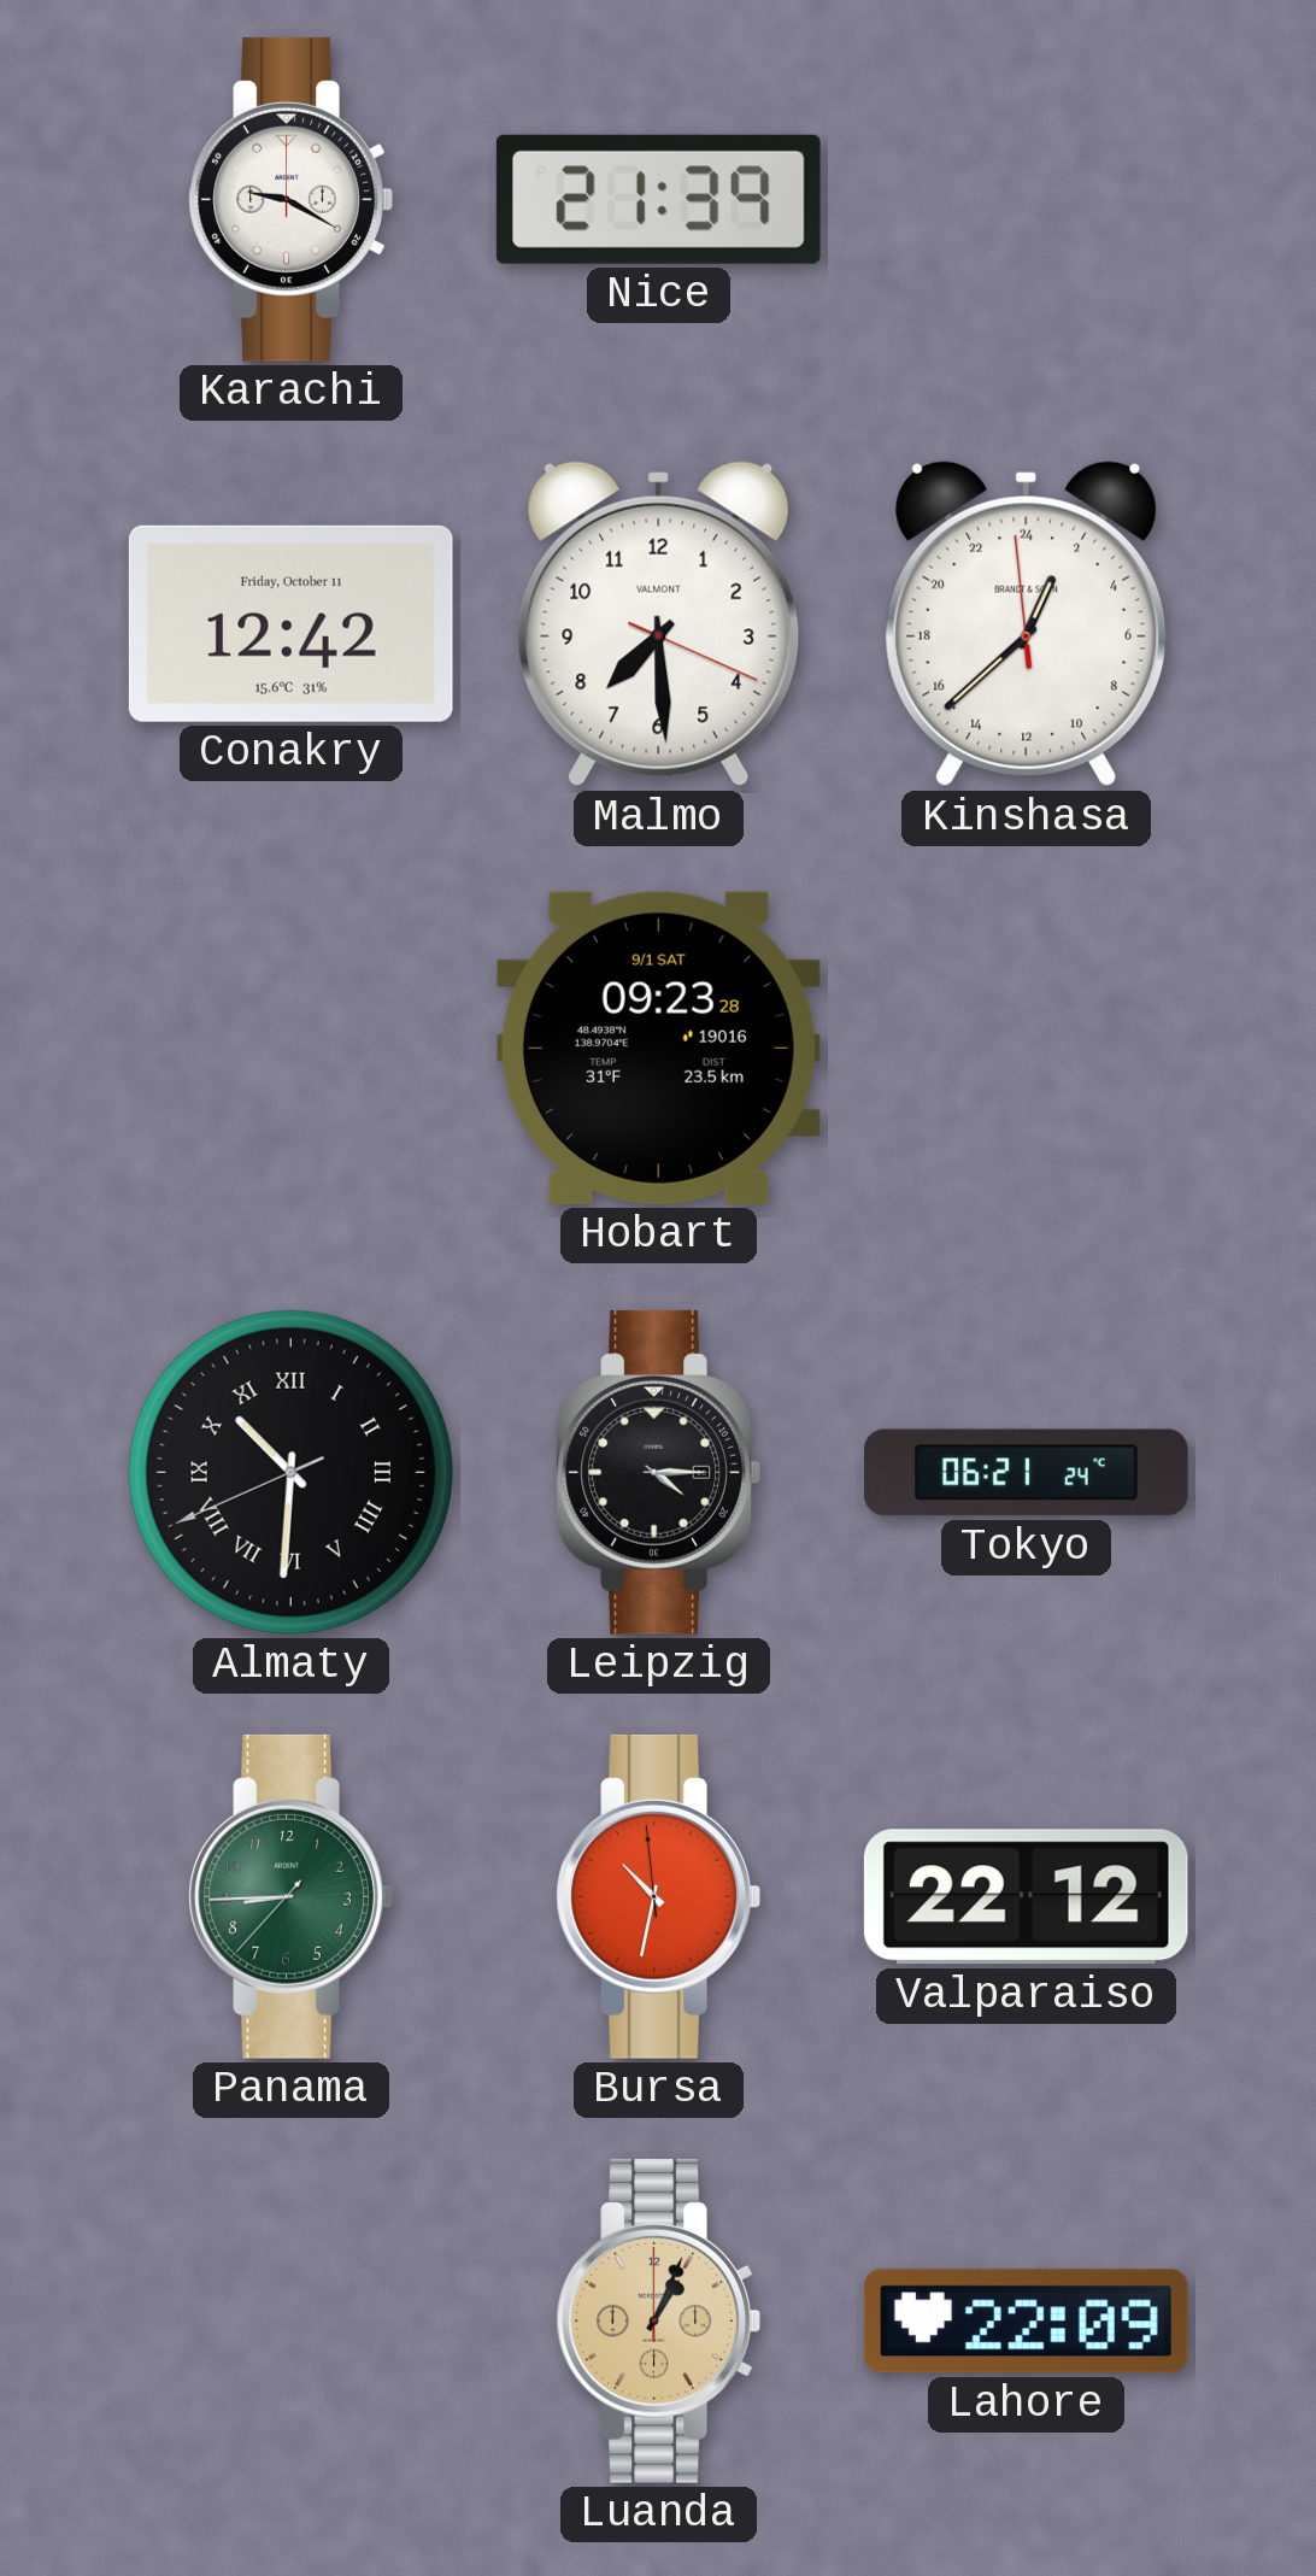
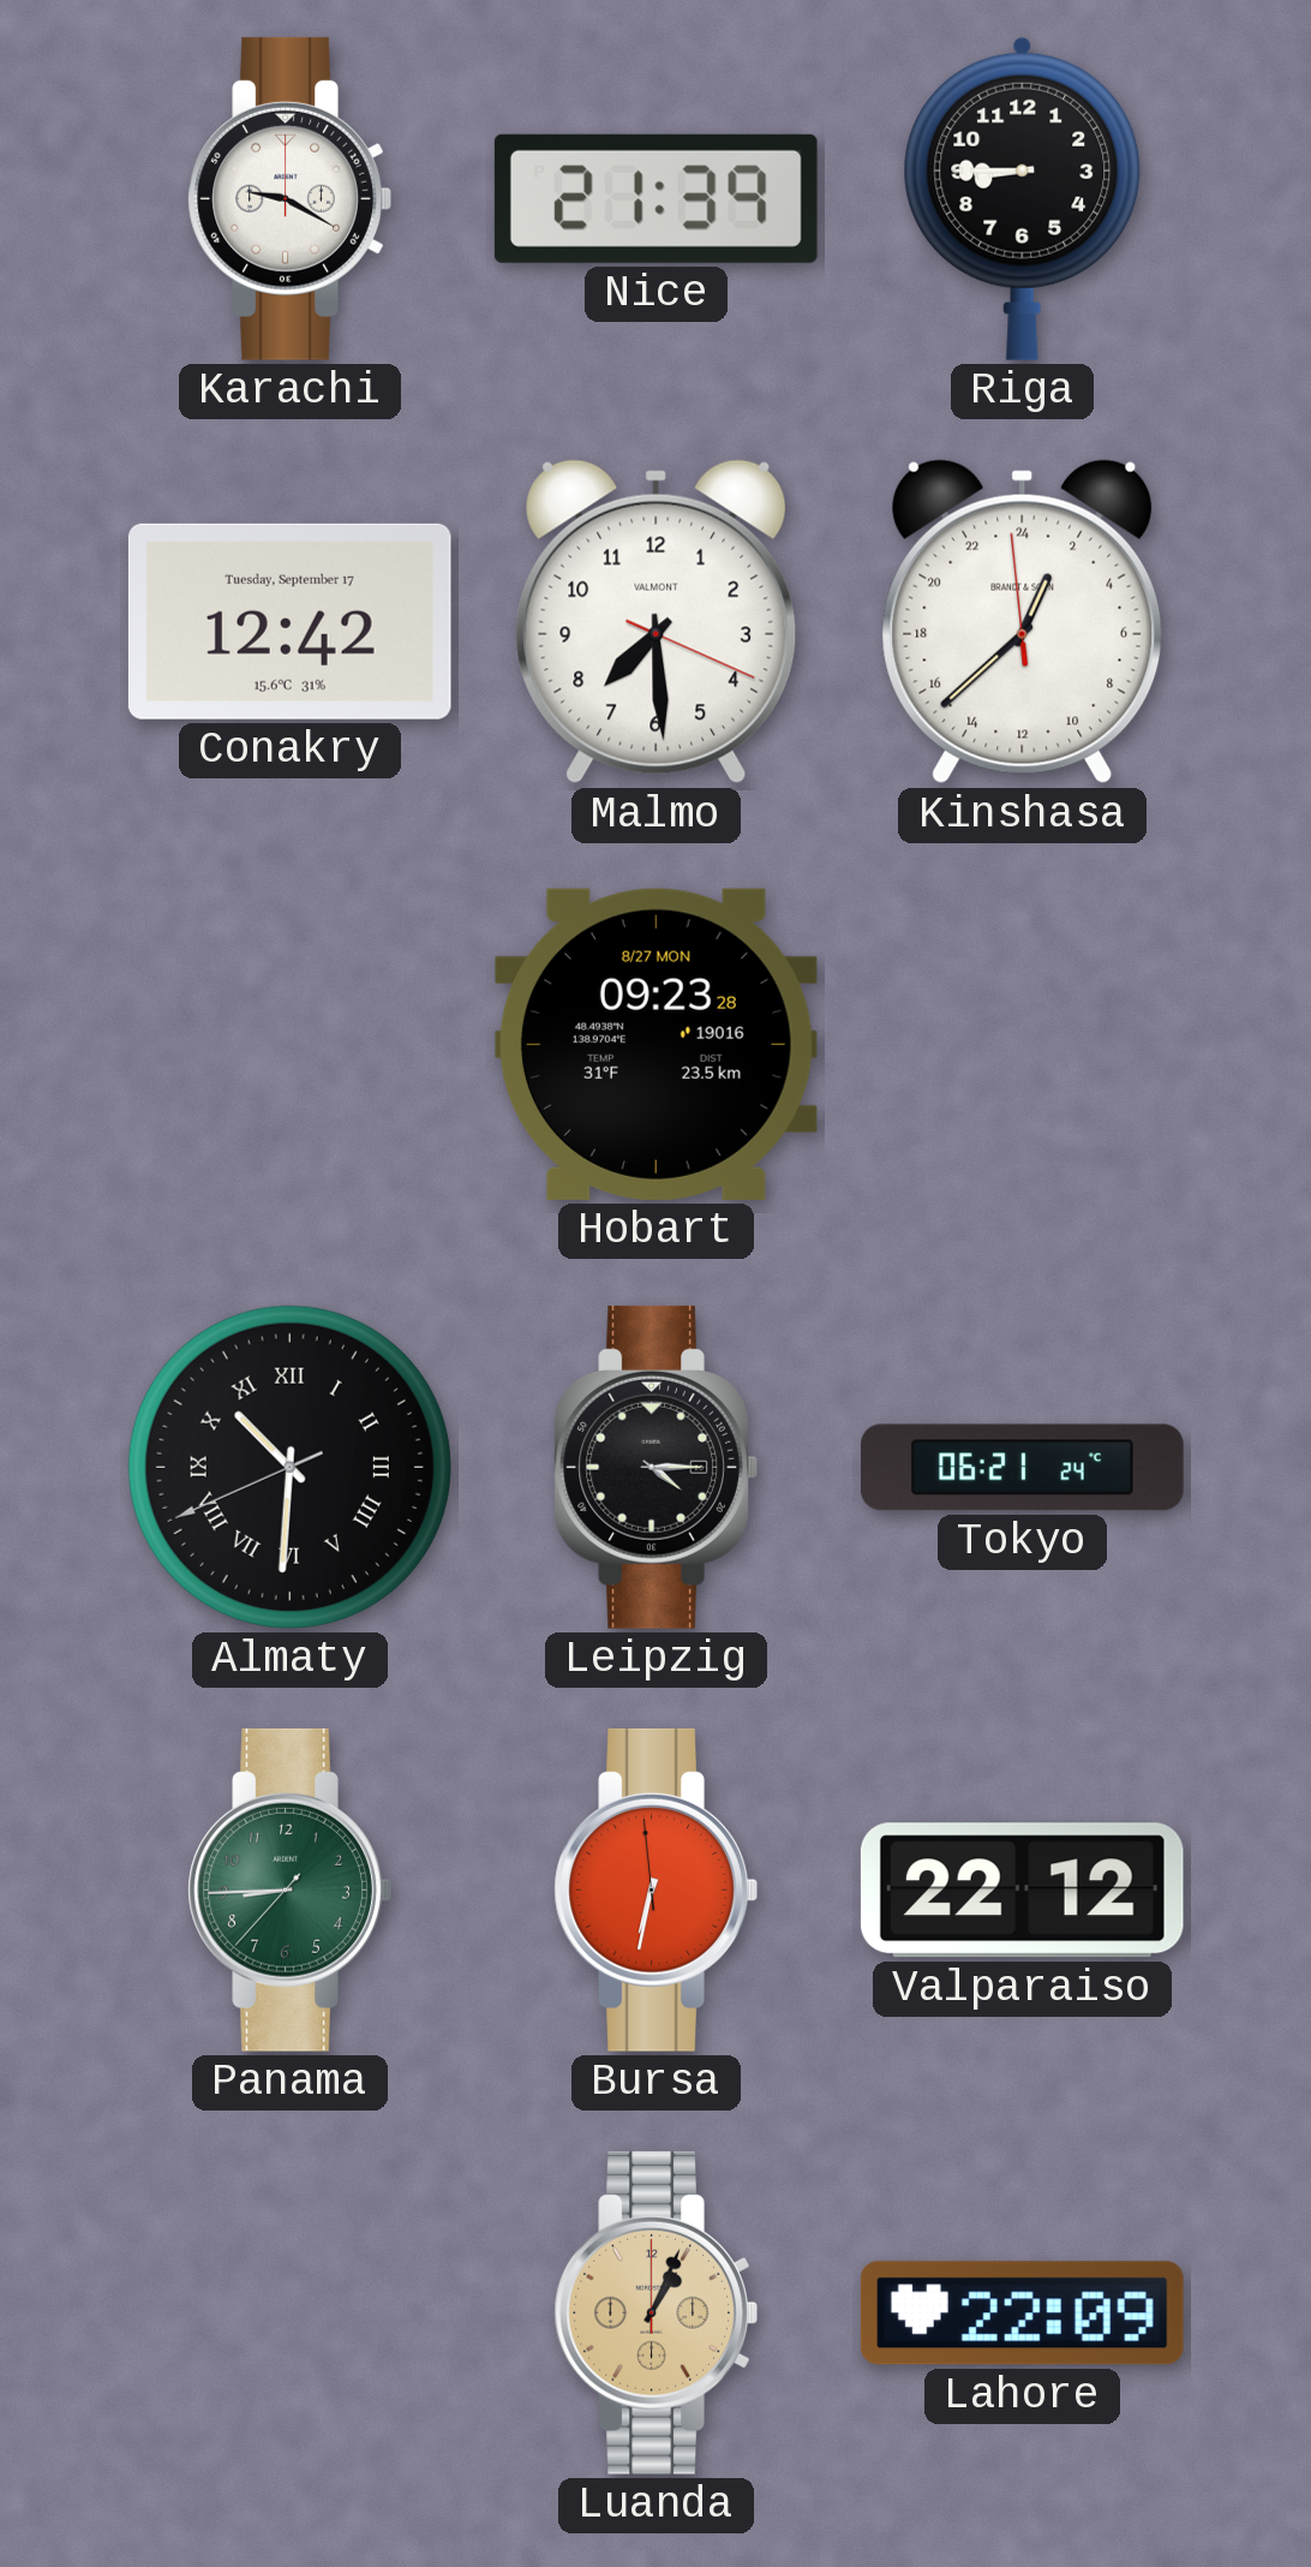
Riga: none -> 8:45 (1023, 198)
Conakry date: Friday, October 11 -> Tuesday, September 17 (289, 621)
Hobart date: 9/1 SAT -> 8/27 MON (655, 1044)
Bursa: 10:31 -> 6:31 (655, 1890)
